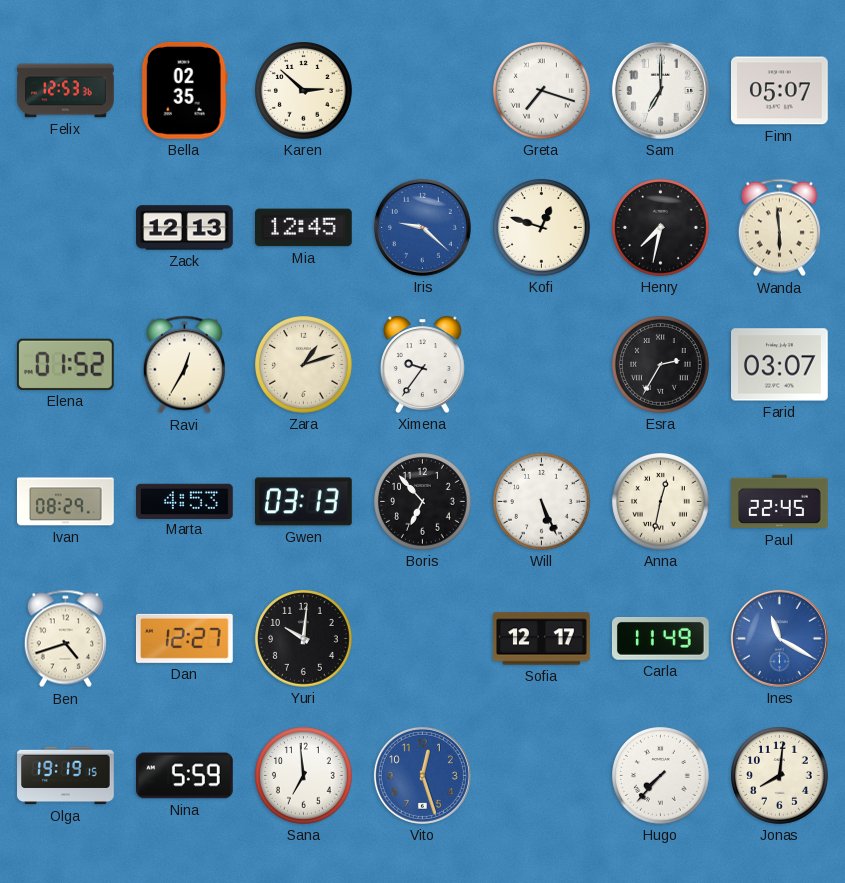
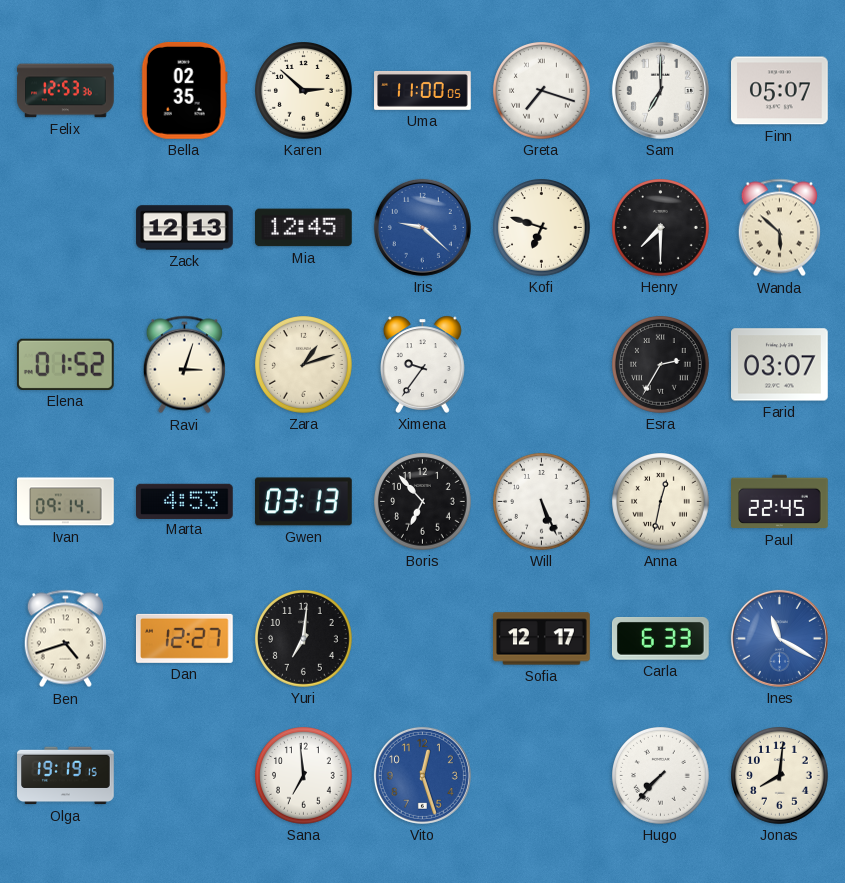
Uma: none -> 11:00 (423, 90)
Kofi: 12:48 -> 6:48 (542, 228)
Henry: 7:32 -> 7:30 (661, 228)
Wanda: 5:59 -> 5:52 (779, 228)
Ravi: 12:35 -> 3:03 (184, 365)
Ivan: 08:29 -> 09:14 (66, 502)
Yuri: 10:01 -> 7:01 (304, 639)
Carla: 11:49 -> 6:33 (660, 639)
Nina: 5:59 -> none (185, 776)
